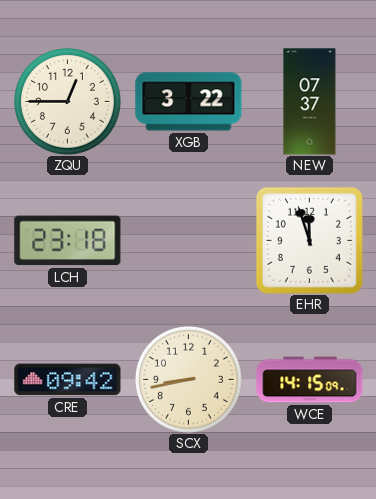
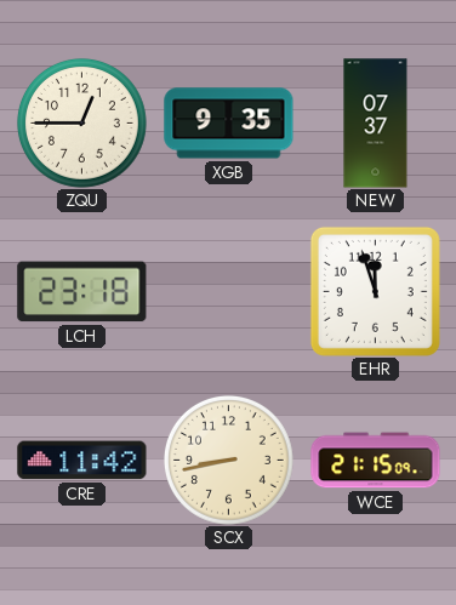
XGB: 3:22 -> 9:35 (229, 124)
CRE: 09:42 -> 11:42 (82, 461)
WCE: 14:15 -> 21:15 (376, 461)
